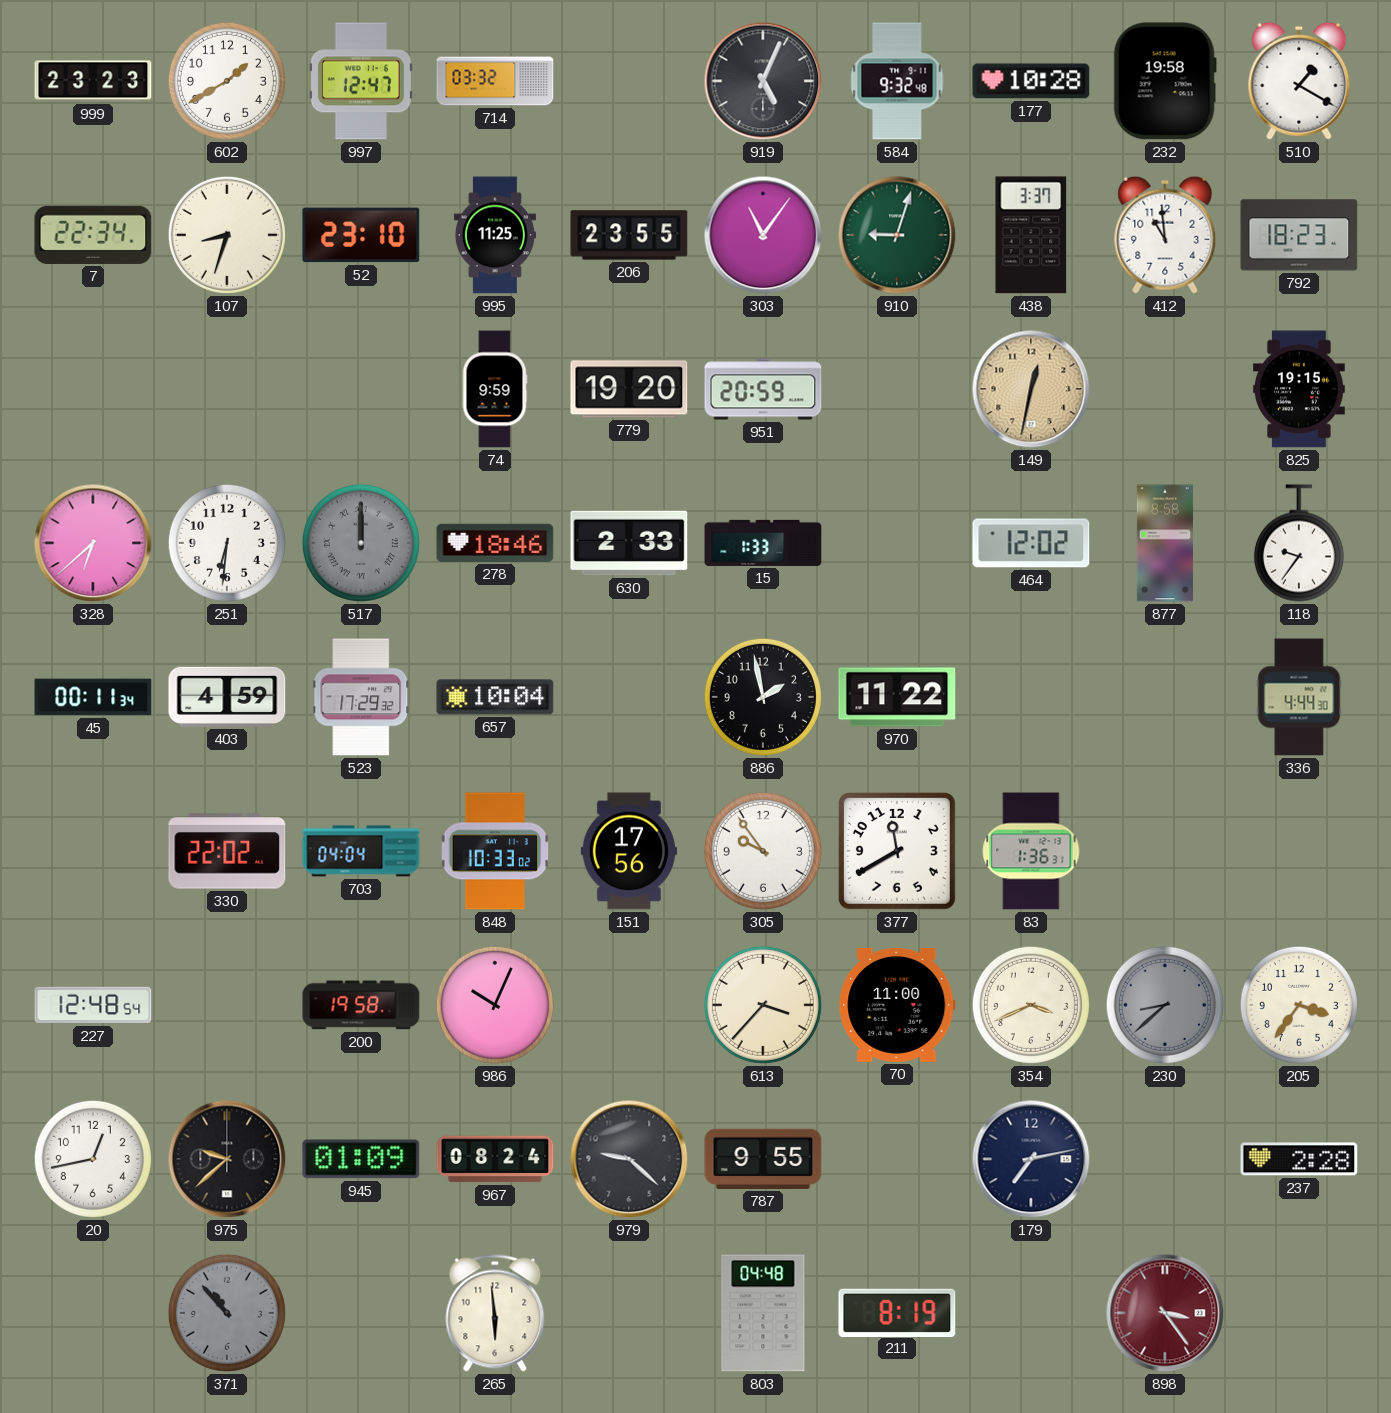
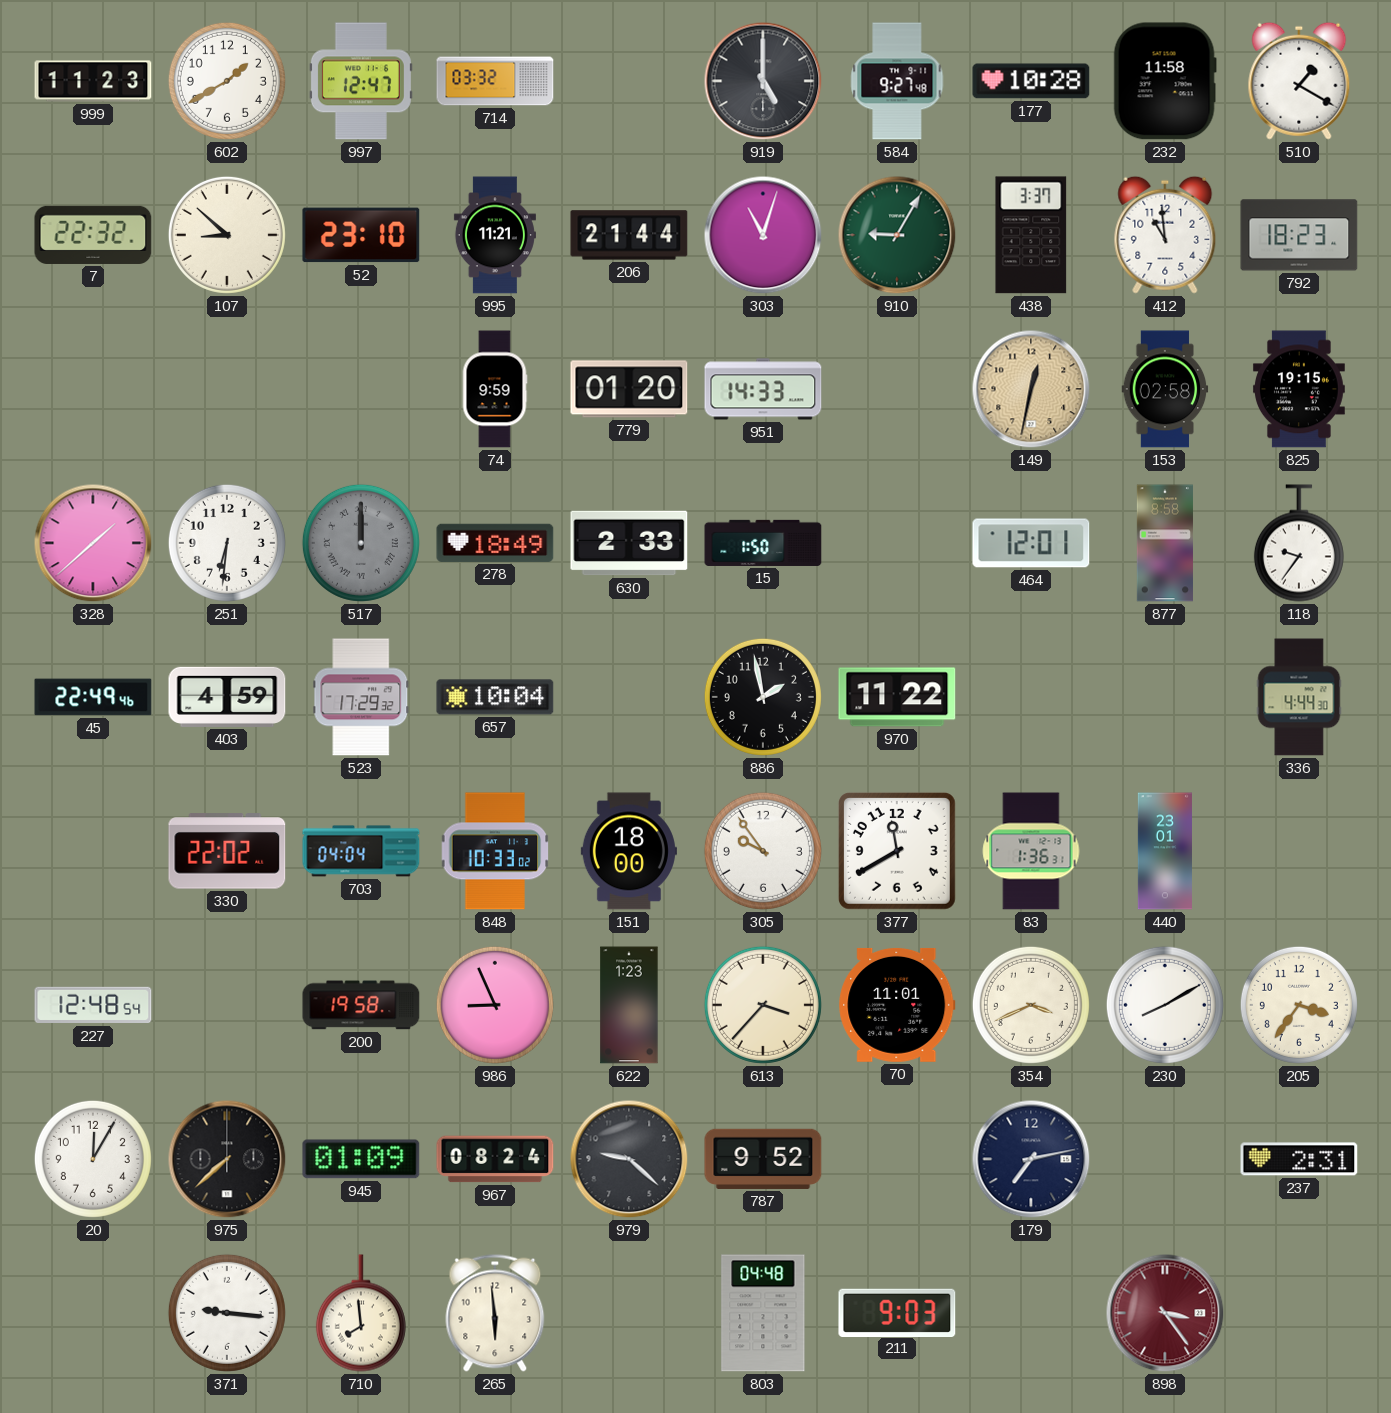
999: 23:23 -> 11:23 (93, 81)
919: 5:04 -> 5:00 (763, 81)
584: 9:32 -> 9:27 (897, 81)
232: 19:58 -> 11:58 (1165, 81)
7: 22:34 -> 22:32 (93, 235)
107: 8:33 -> 8:52 (227, 235)
995: 11:25 -> 11:21 (495, 235)
206: 23:55 -> 21:44 (629, 235)
303: 11:06 -> 11:03 (763, 235)
910: 9:03 -> 9:05 (897, 235)
779: 19:20 -> 01:20 (629, 389)
951: 20:59 -> 14:33 (763, 389)
153: none -> 02:58 (1165, 389)
328: 6:38 -> 1:38 (93, 543)
278: 18:46 -> 18:49 (495, 543)
15: 1:33 -> 1:50 (763, 543)
464: 12:02 -> 12:01 (1031, 543)
45: 00:11 -> 22:49 (93, 697)
151: 17:56 -> 18:00 (629, 851)
440: none -> 23:01 (1165, 851)
986: 10:04 -> 8:56 (495, 1005)
622: none -> 1:23 (629, 1005)
70: 11:00 -> 11:01 (897, 1005)
230: 8:38 -> 8:10 (1165, 1005)
230 dial: grey -> white (1165, 1005)
20: 12:43 -> 12:05 (93, 1159)
975: 9:38 -> 7:38 (227, 1159)
787: 9:55 -> 9:52 (763, 1159)
237: 2:28 -> 2:31 (1299, 1159)
371: 10:53 -> 9:16 (227, 1313)
371 dial: grey -> white (227, 1313)
710: none -> 7:59 (361, 1313)
211: 8:19 -> 9:03 (897, 1312)
